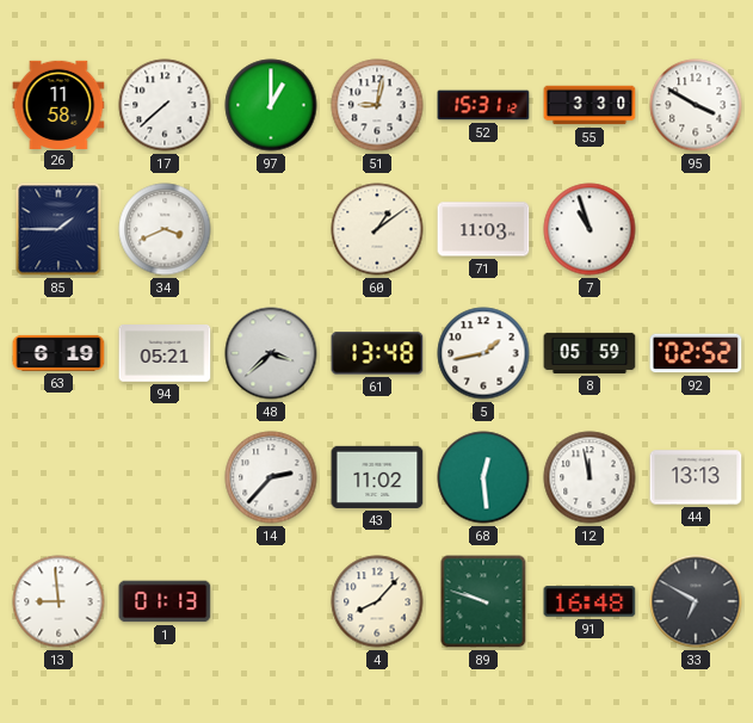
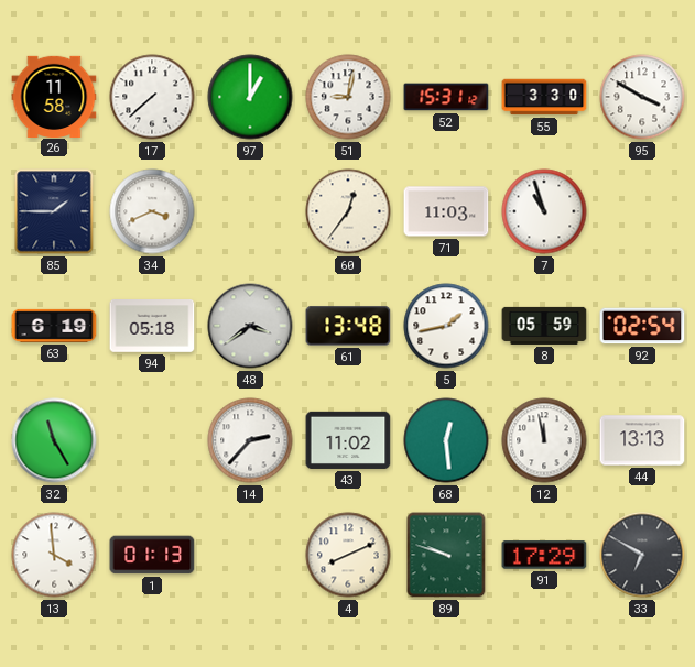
60: 1:09 -> 12:36 (348, 211)
94: 05:21 -> 05:18 (152, 327)
48: 3:38 -> 3:39 (250, 326)
92: 02:52 -> 02:54 (642, 326)
32: none -> 11:25 (54, 440)
13: 8:59 -> 3:59 (54, 555)
4: 8:07 -> 8:11 (348, 555)
91: 16:48 -> 17:29 (544, 555)
